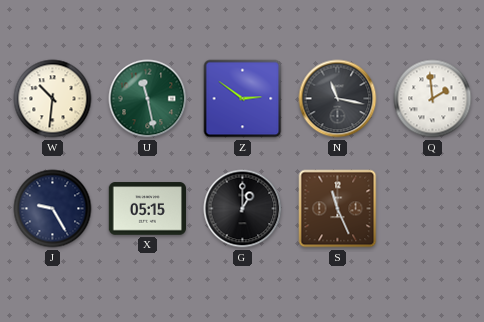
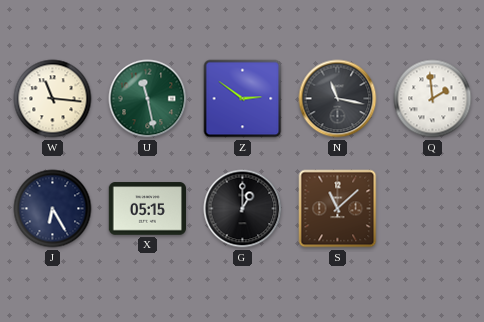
W: 10:31 -> 11:16 (53, 99)
J: 9:25 -> 6:25 (53, 209)
S: 11:26 -> 11:08 (338, 209)
